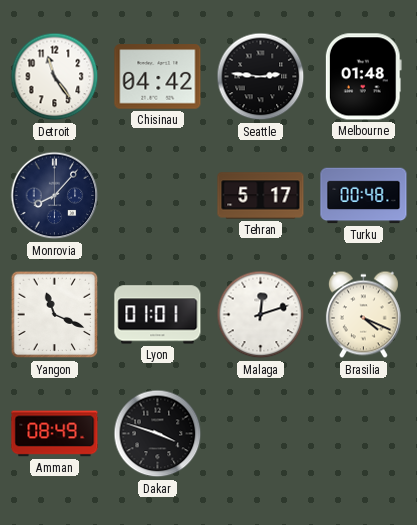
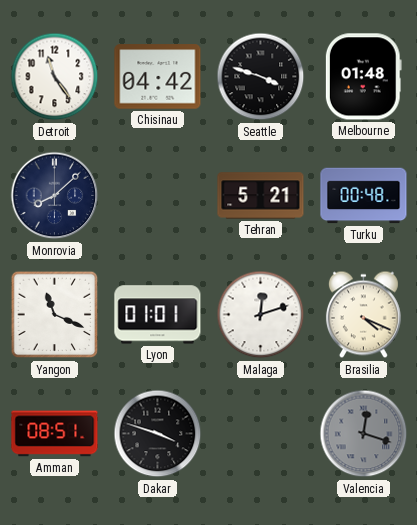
Seattle: 2:46 -> 3:48 (261, 77)
Monrovia: 8:07 -> 8:08 (55, 196)
Tehran: 5:17 -> 5:21 (261, 196)
Amman: 08:49 -> 08:51 (55, 434)
Valencia: none -> 12:18 (364, 434)
